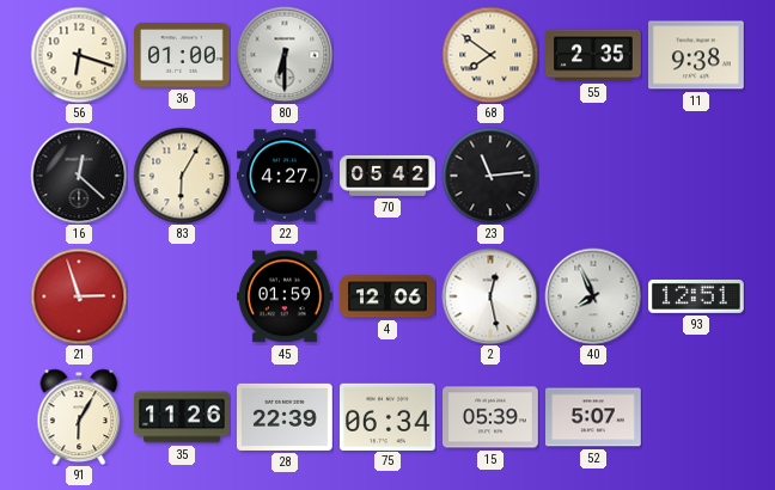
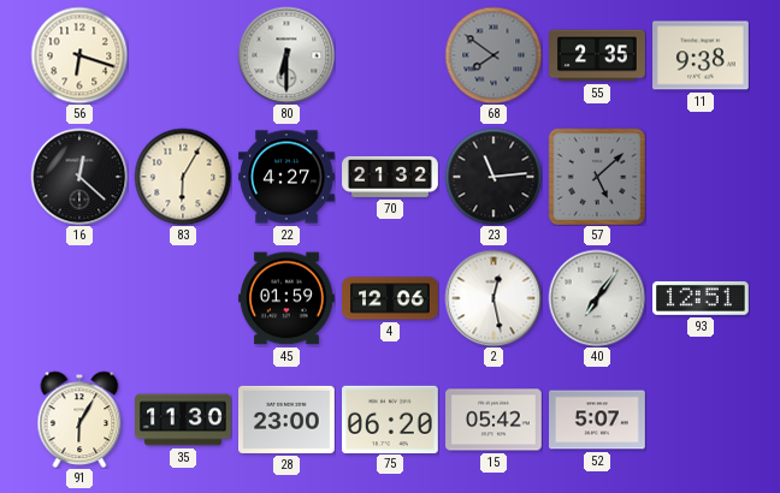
36: 01:00 -> none (183, 55)
68 dial: cream -> grey (494, 55)
70: 05:42 -> 21:32 (390, 177)
57: none -> 5:08 (597, 177)
21: 2:57 -> none (79, 296)
40: 7:56 -> 7:06 (597, 298)
35: 11:26 -> 11:30 (183, 420)
28: 22:39 -> 23:00 (288, 420)
75: 06:34 -> 06:20 (391, 418)
15: 05:39 -> 05:42 (495, 420)
